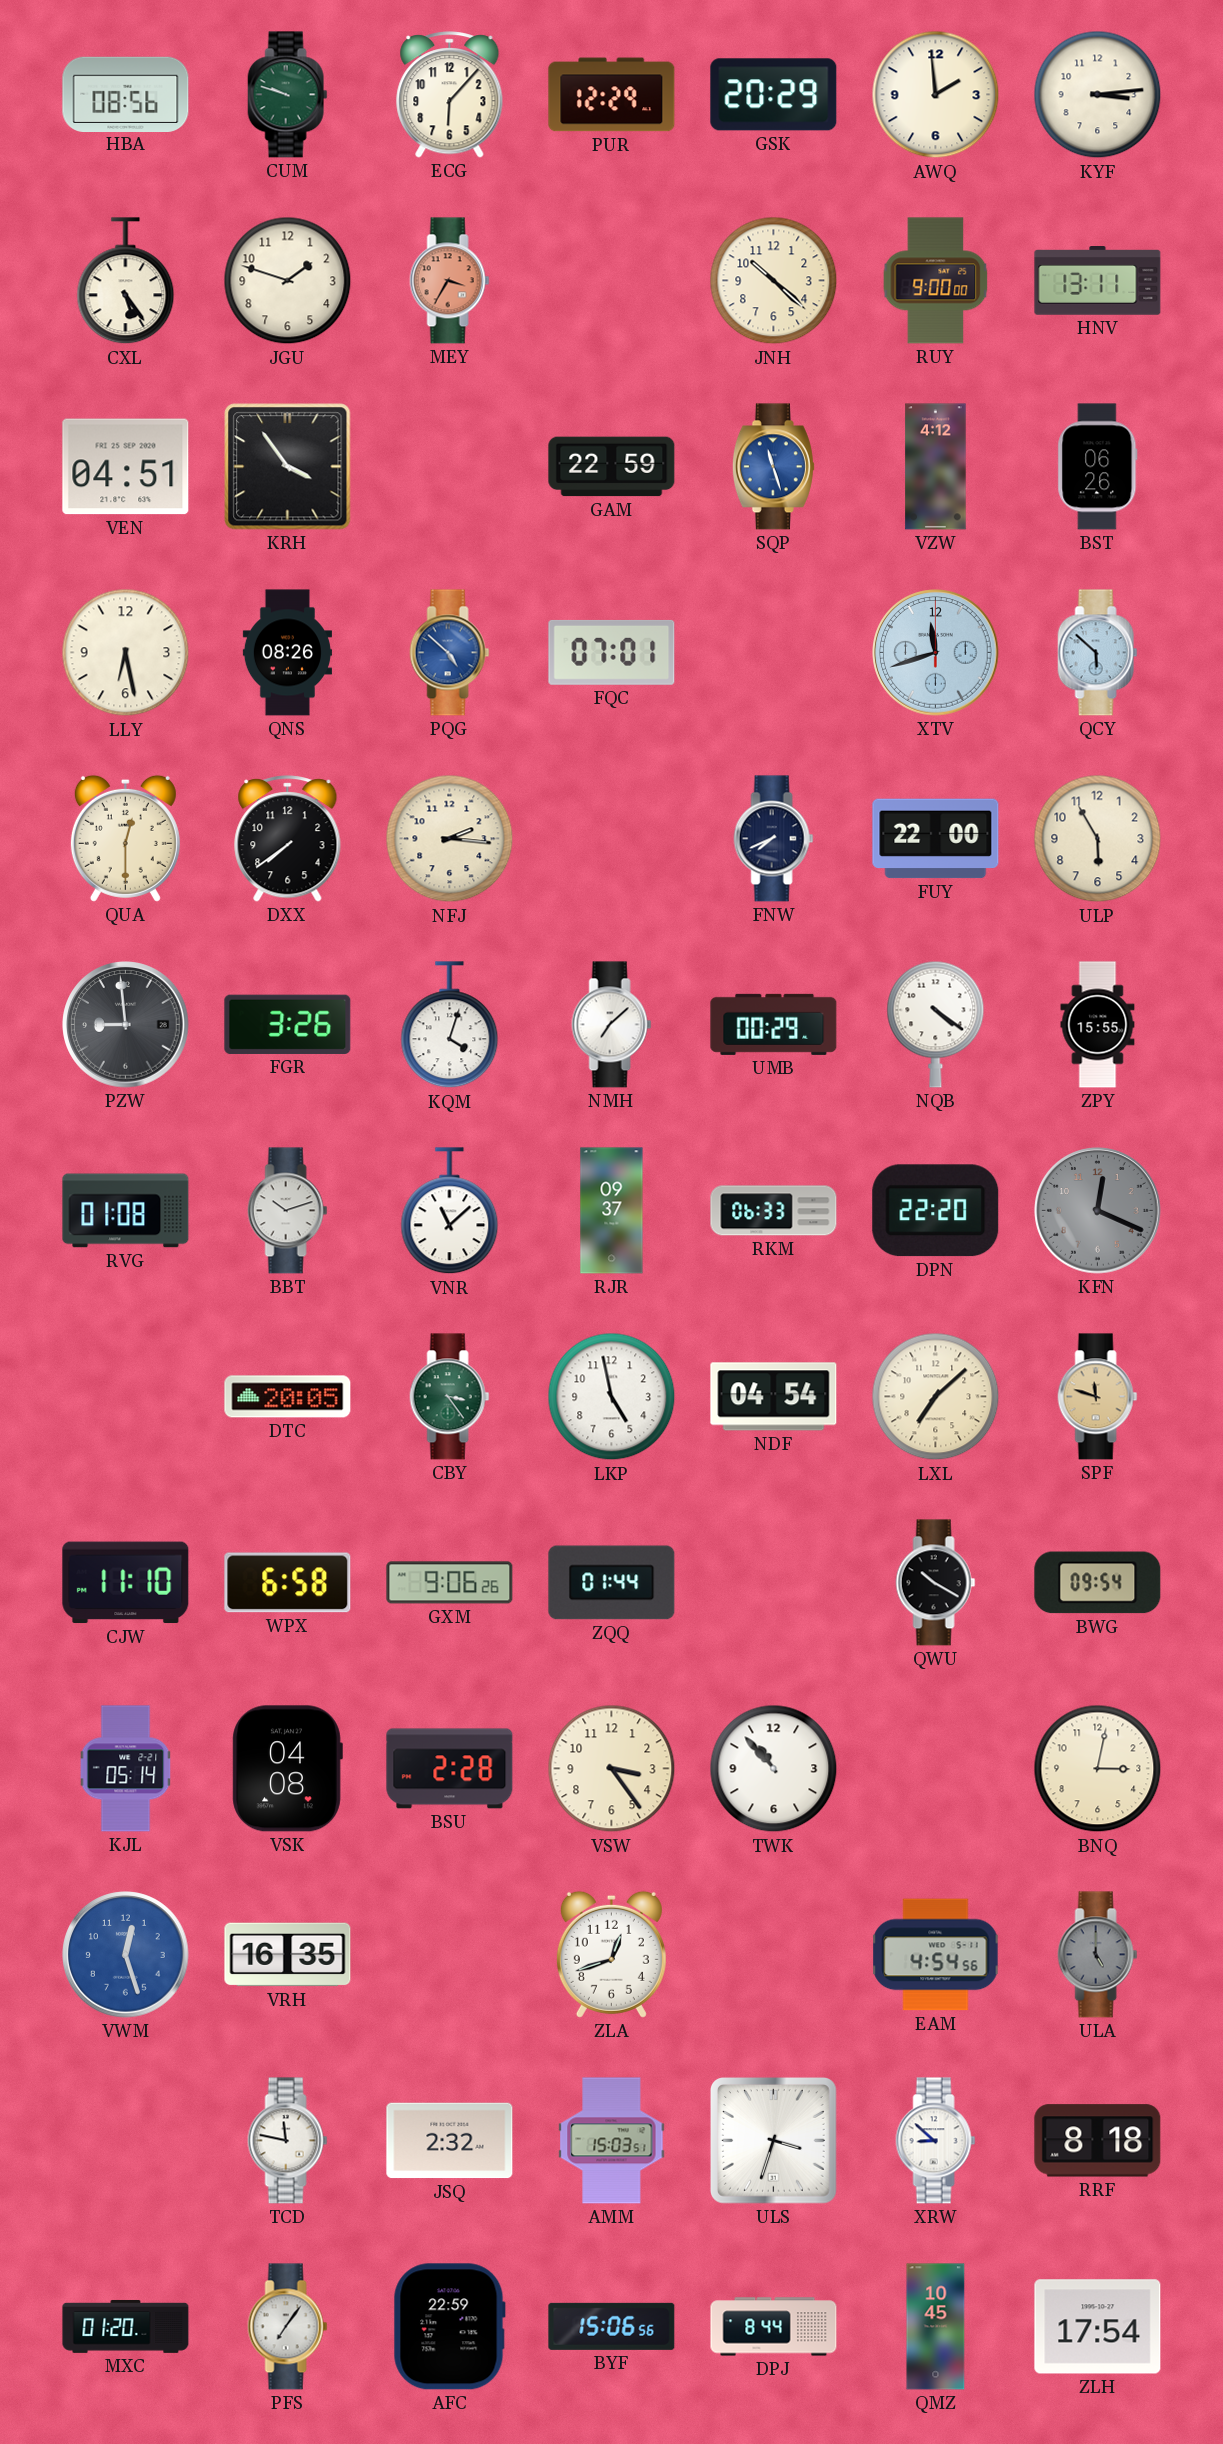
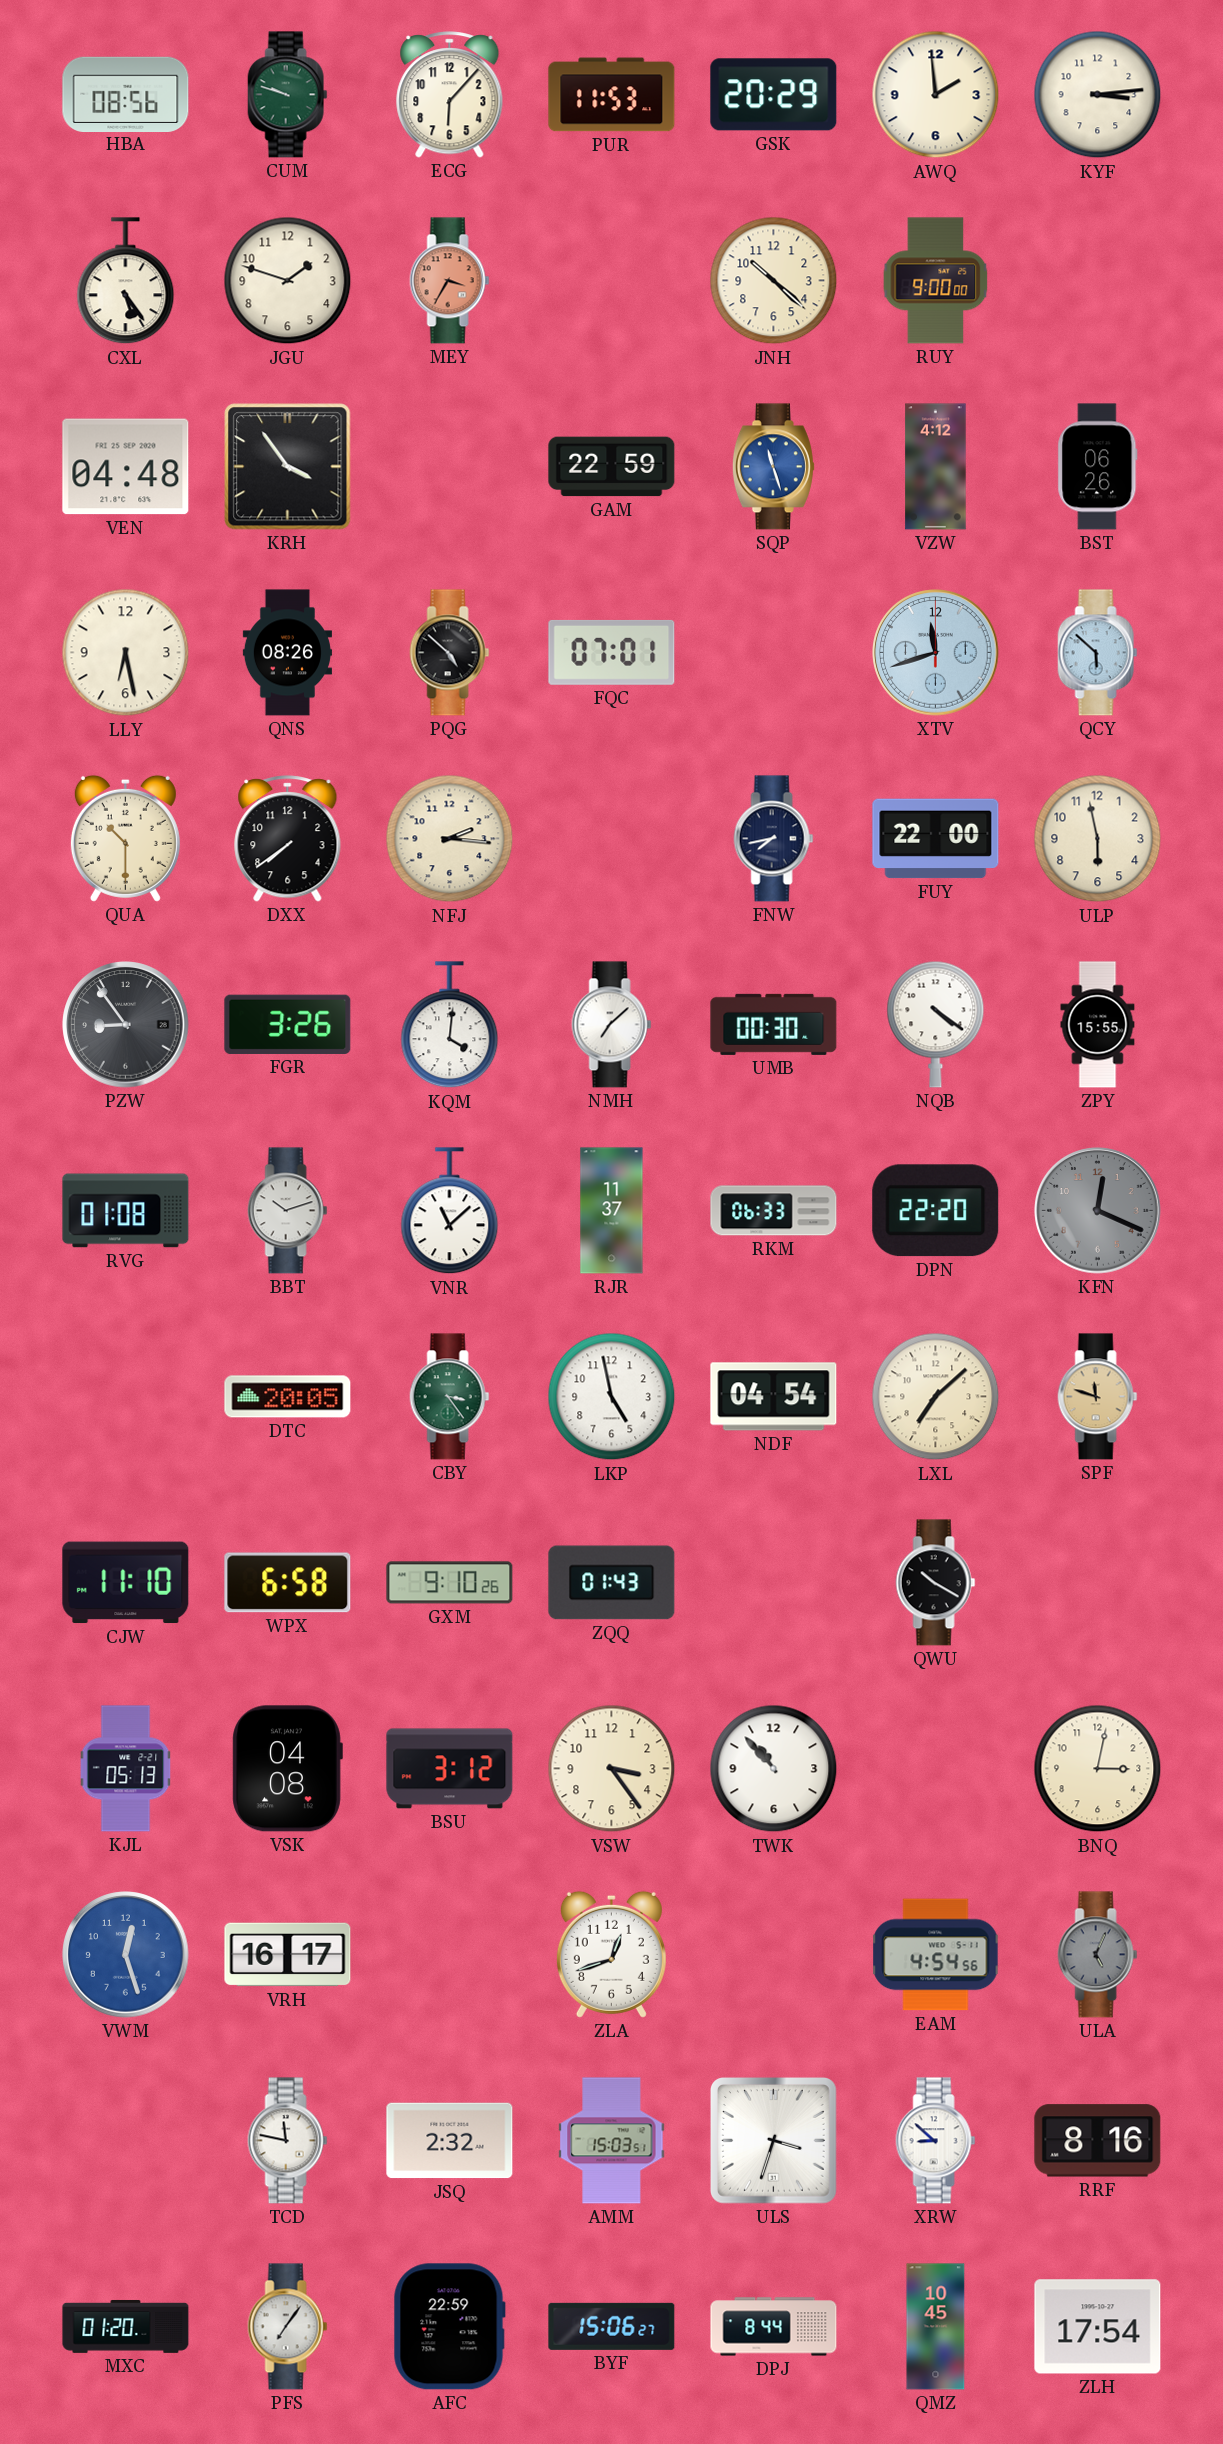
PUR: 12:29 -> 11:53 (612, 95)
HNV: 13:11 -> none (1098, 281)
VEN: 04:51 -> 04:48 (126, 467)
PQG dial: blue -> black (450, 653)
QUA: 12:30 -> 10:30 (125, 838)
FNW: 7:41 -> 7:43 (774, 839)
ULP: 5:55 -> 5:58 (1098, 839)
PZW: 8:59 -> 8:54 (126, 1025)
KQM: 4:03 -> 4:01 (450, 1025)
UMB: 00:29 -> 00:30 (774, 1024)
RJR: 09:37 -> 11:37 (612, 1211)
GXM: 9:06 -> 9:10 (450, 1583)
ZQQ: 01:44 -> 01:43 (612, 1583)
BWG: 09:54 -> none (1098, 1583)
KJL: 05:14 -> 05:13 (126, 1769)
BSU: 2:28 -> 3:12 (450, 1769)
VRH: 16:35 -> 16:17 (288, 1955)
ULA: 5:00 -> 5:04 (1098, 1955)
RRF: 8:18 -> 8:16 (1098, 2141)
BYF: 15:06:56 -> 15:06:27 (612, 2326)
